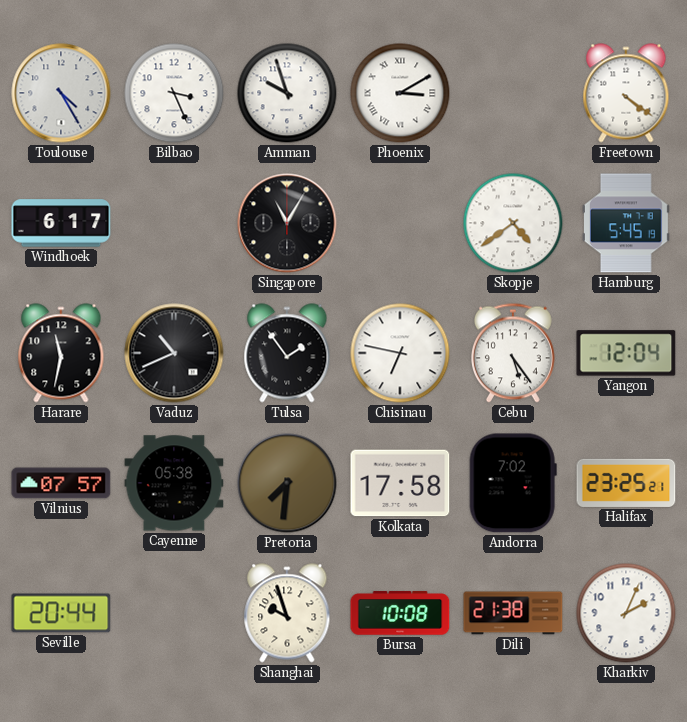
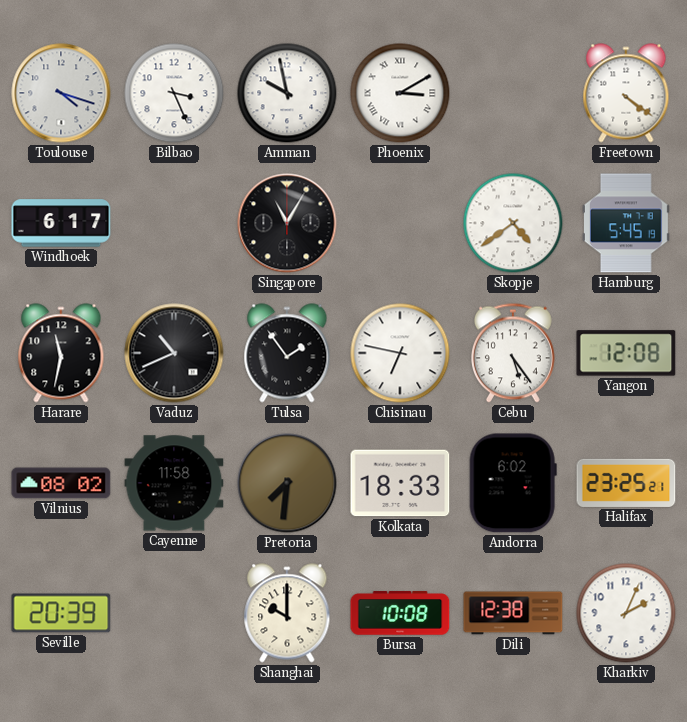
Toulouse: 4:25 -> 4:18 (61, 93)
Amman: 9:57 -> 9:58 (287, 93)
Yangon: 12:04 -> 12:08 (626, 353)
Vilnius: 07:57 -> 08:02 (61, 483)
Cayenne: 05:38 -> 11:58 (174, 483)
Kolkata: 17:58 -> 18:33 (400, 483)
Andorra: 7:02 -> 6:02 (513, 483)
Seville: 20:44 -> 20:39 (61, 613)
Shanghai: 9:57 -> 10:00 (287, 613)
Dili: 21:38 -> 12:38 (513, 613)
